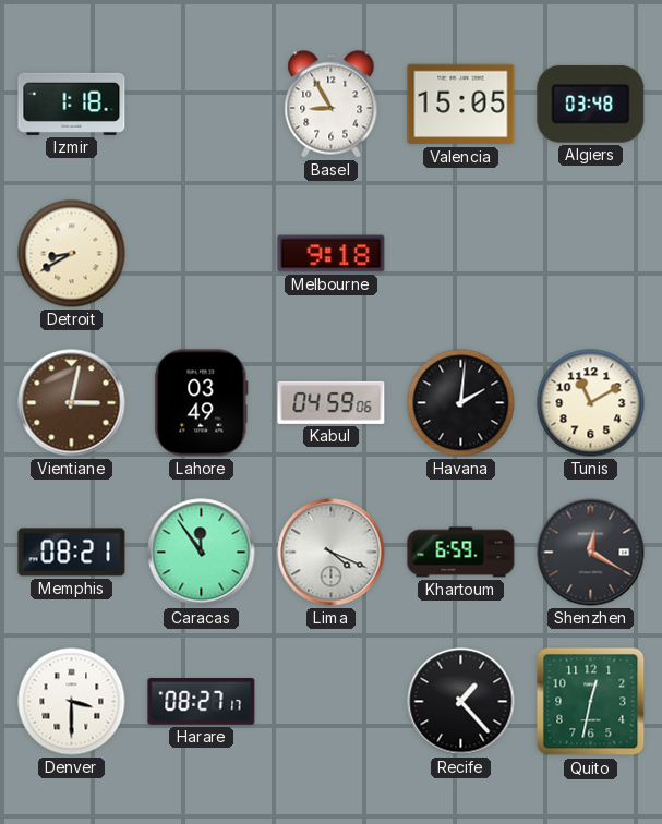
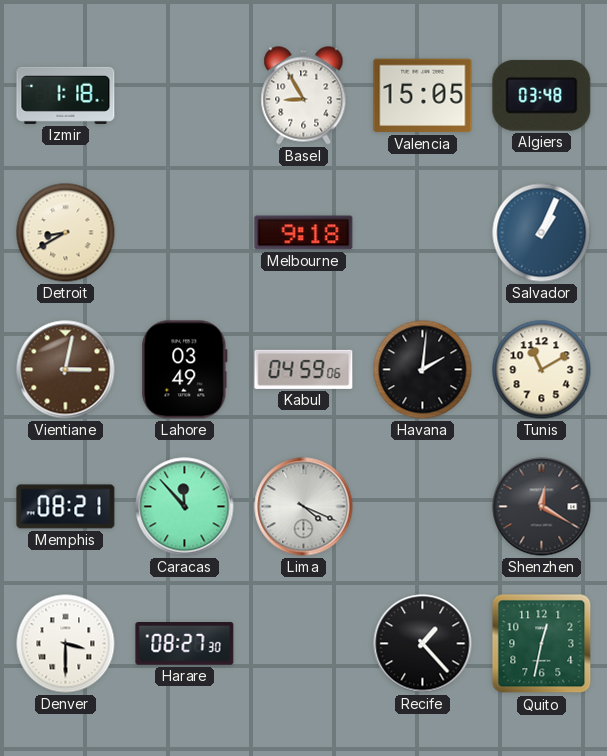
Salvador: none -> 1:04 (542, 233)
Caracas: 11:54 -> 11:53 (185, 507)
Khartoum: 6:59 -> none (461, 553)
Harare: 08:27:17 -> 08:27:30 (185, 644)
